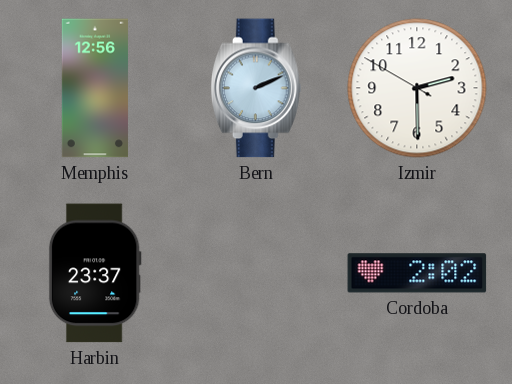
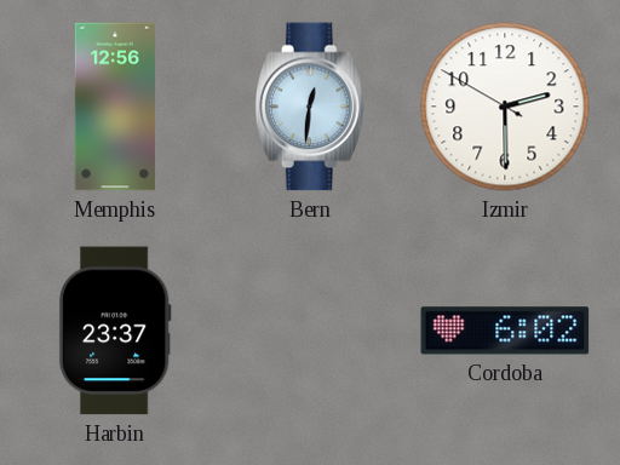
Bern: 2:11 -> 12:31 (310, 107)
Cordoba: 2:02 -> 6:02 (505, 331)
